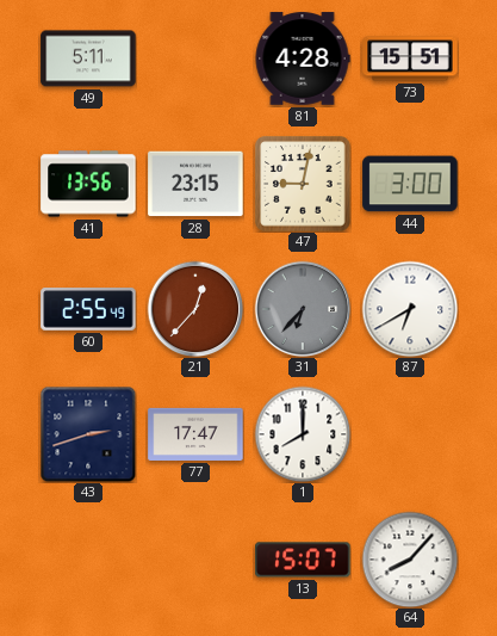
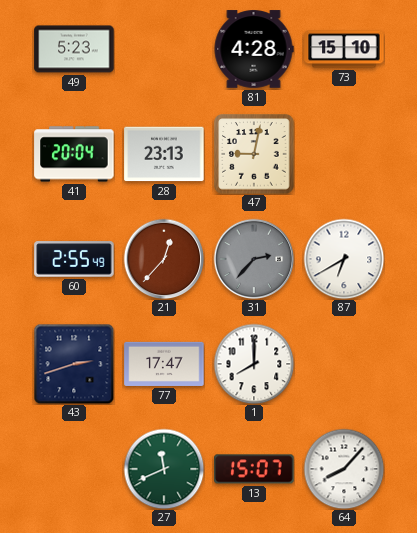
49: 5:11 -> 5:23 (74, 49)
73: 15:51 -> 15:10 (344, 49)
41: 13:56 -> 20:04 (74, 154)
28: 23:15 -> 23:13 (164, 154)
44: 3:00 -> none (410, 184)
31: 6:37 -> 2:37 (254, 259)
27: none -> 11:41 (164, 469)
